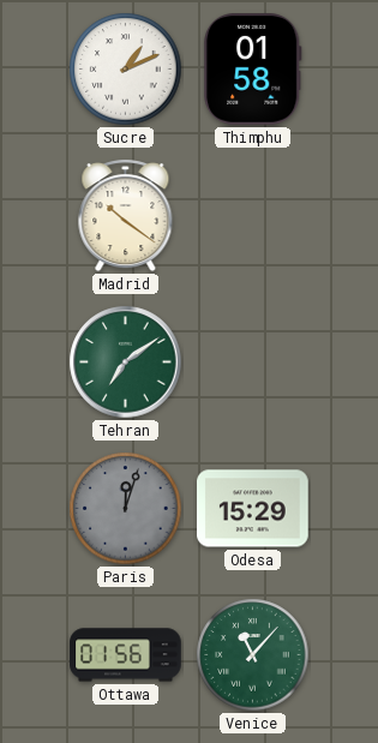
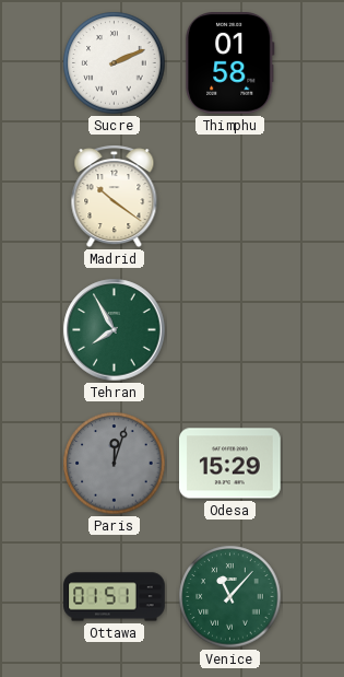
Sucre: 1:11 -> 2:11 (115, 63)
Tehran: 7:09 -> 7:55 (115, 330)
Ottawa: 01:56 -> 01:51 (115, 597)
